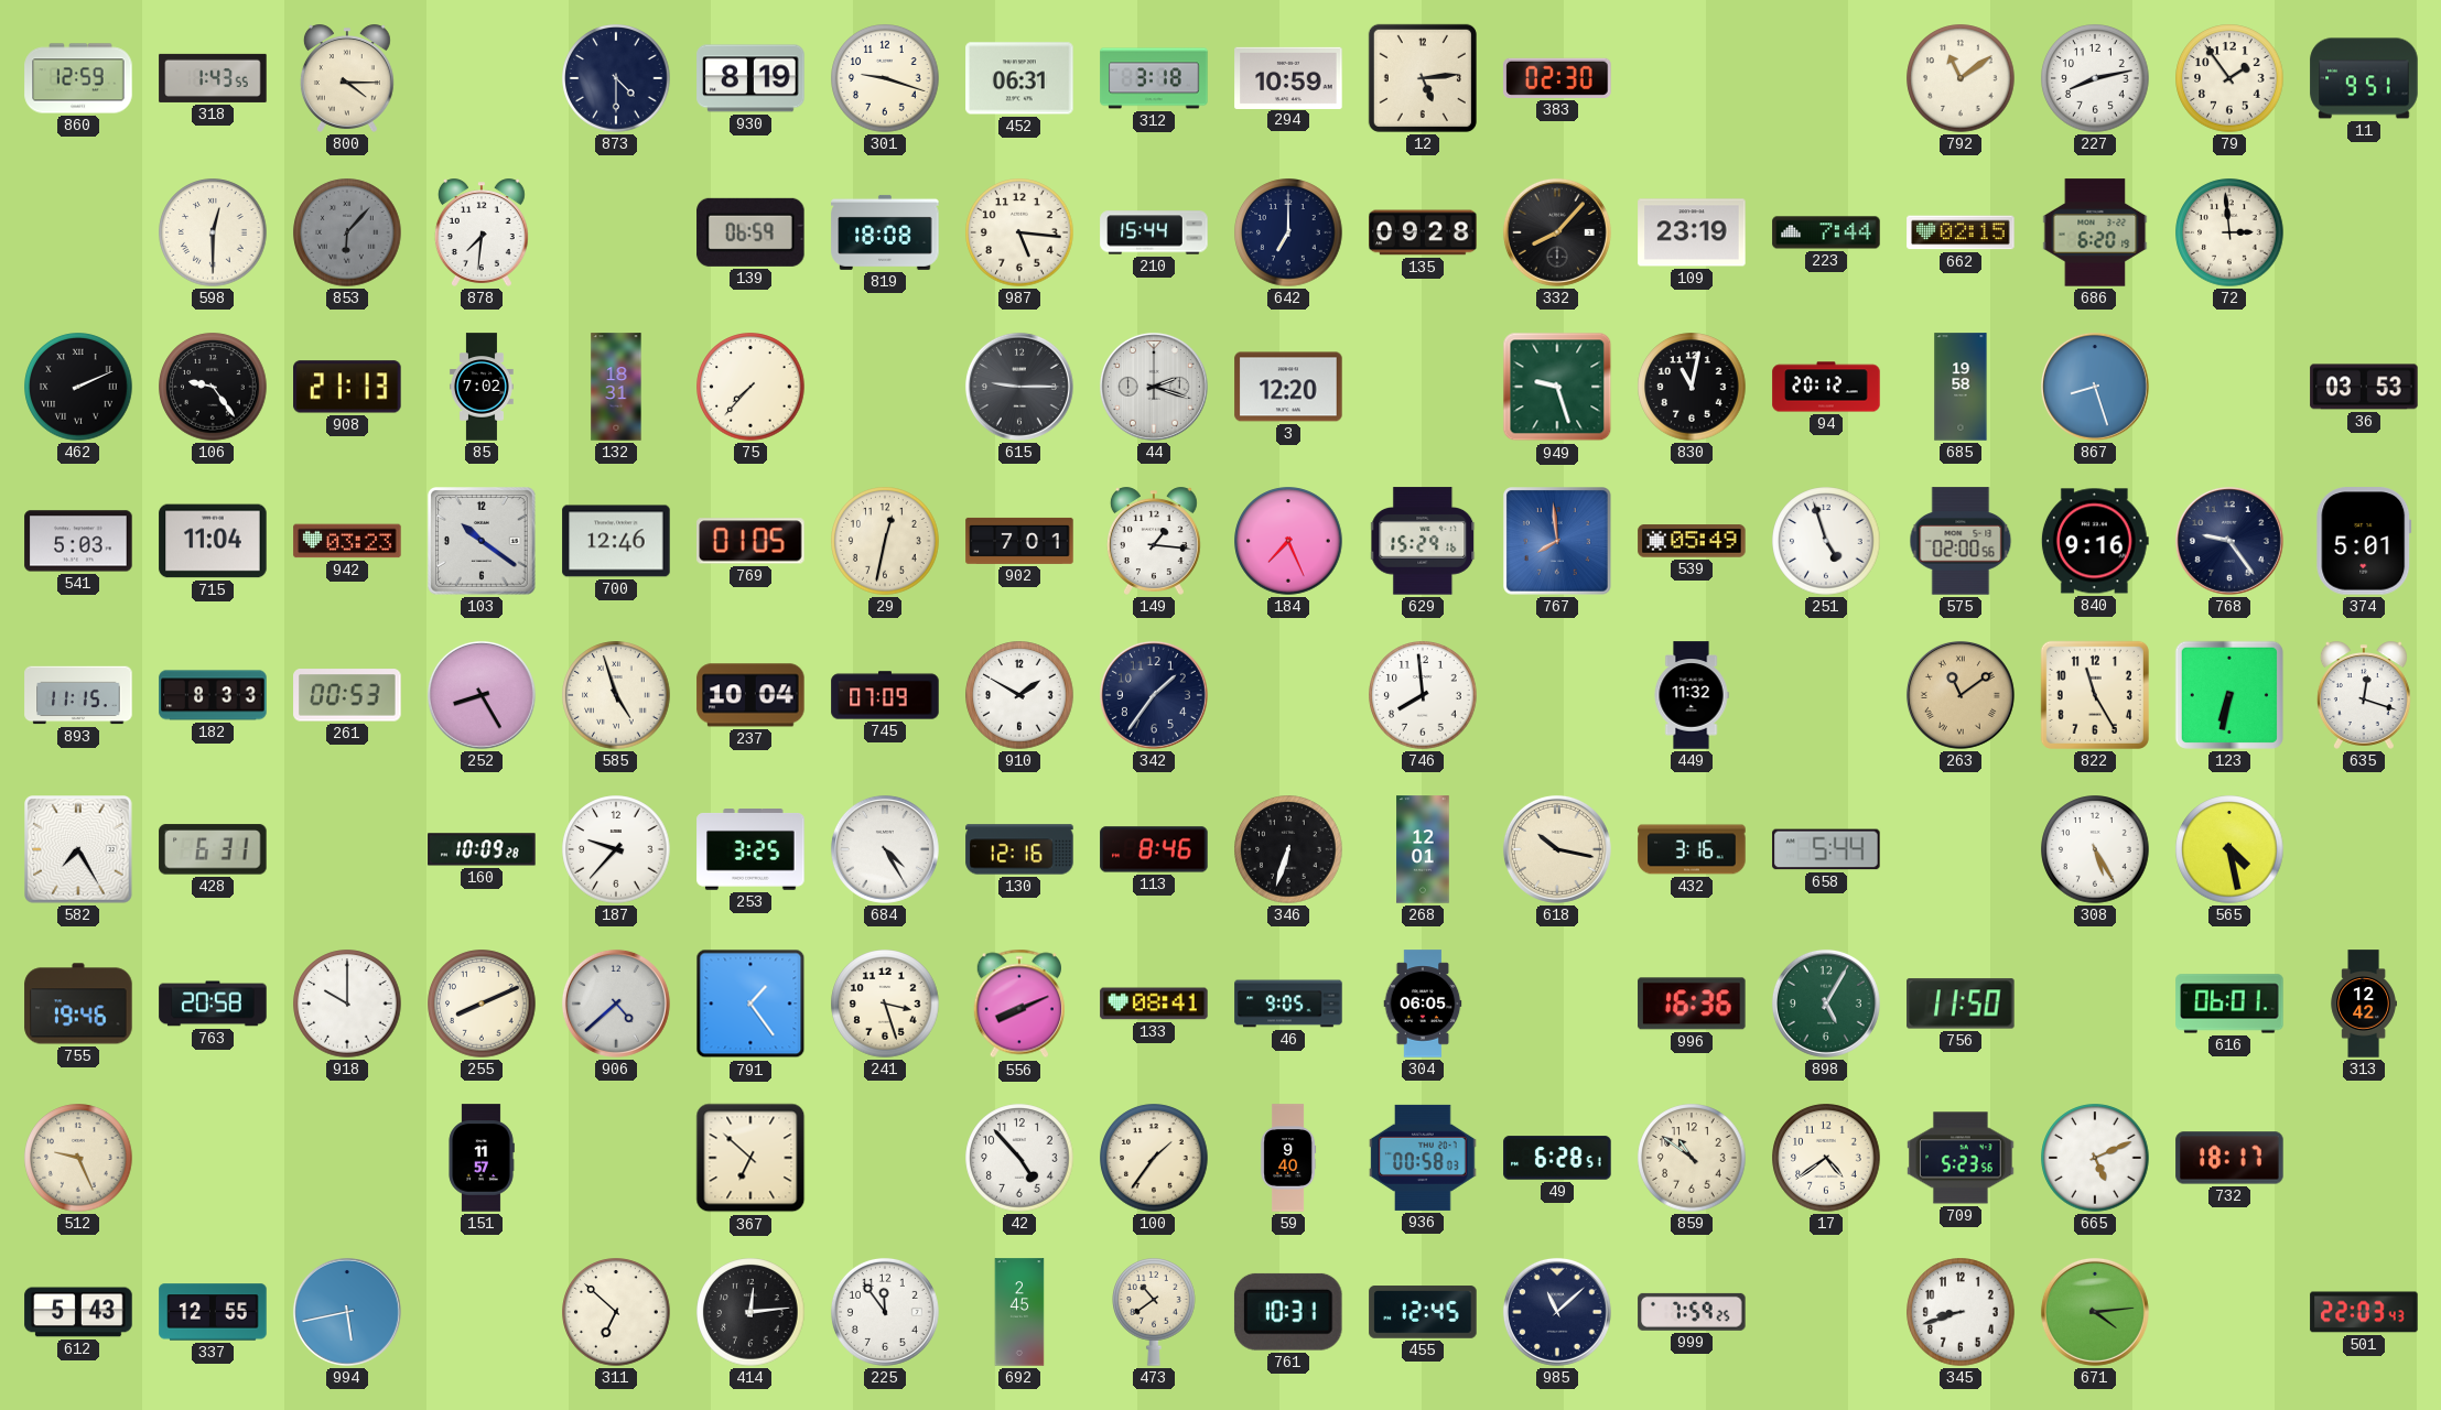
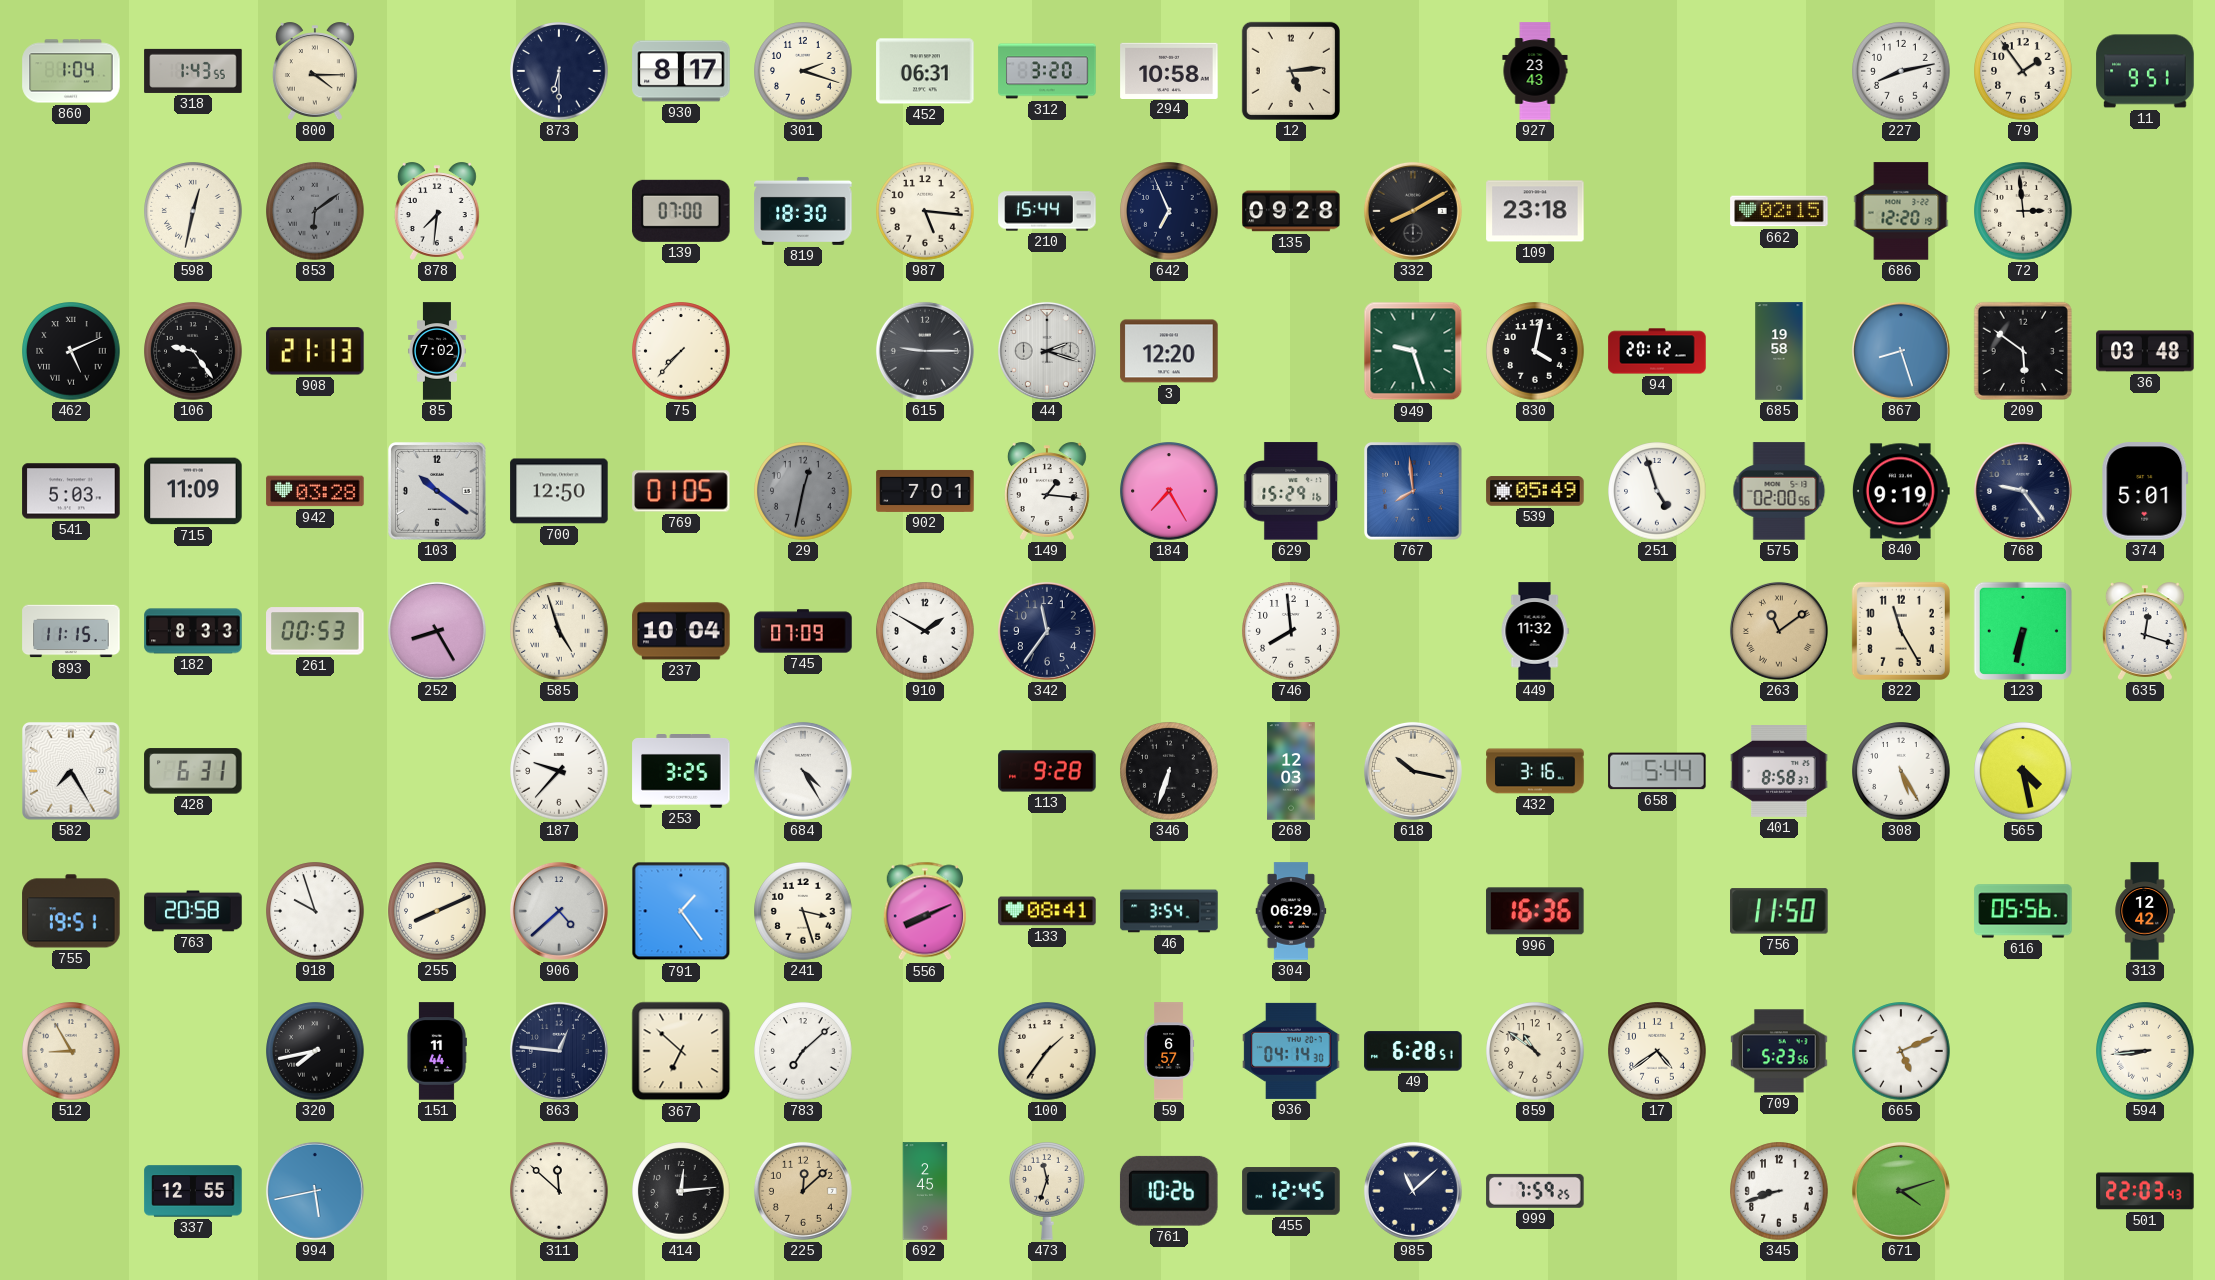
860: 12:59 -> 1:04 (71, 71)
873: 4:30 -> 6:30 (559, 71)
930: 8:19 -> 8:17 (681, 71)
301: 9:18 -> 2:18 (803, 71)
312: 3:18 -> 3:20 (1047, 71)
294: 10:59 -> 10:58 (1169, 70)
383: 02:30 -> none (1557, 78)
927: none -> 23:43 (1535, 71)
792: 11:09 -> none (1961, 78)
598: 12:30 -> 12:32 (193, 211)
853: 6:07 -> 6:09 (315, 211)
139: 06:59 -> 07:00 (681, 211)
819: 18:08 -> 18:30 (803, 211)
642: 7:00 -> 6:56 (1169, 211)
332: 8:07 -> 8:10 (1413, 211)
109: 23:19 -> 23:18 (1535, 211)
223: 7:44 -> none (1826, 232)
686: 6:20 -> 12:20 (1901, 211)
462: 2:11 -> 5:11 (71, 351)
132: 18:31 -> none (616, 387)
830: 11:02 -> 4:02 (1535, 351)
209: none -> 5:51 (2023, 351)
36: 03:53 -> 03:48 (2145, 351)
715: 11:04 -> 11:09 (193, 491)
942: 03:23 -> 03:28 (315, 491)
700: 12:46 -> 12:50 (559, 491)
29 dial: cream -> grey (803, 491)
184: 7:26 -> 7:25 (1169, 491)
840: 9:16 -> 9:19 (1901, 491)
342: 1:36 -> 11:36 (1047, 631)
160: 10:09 -> none (482, 849)
130: 12:16 -> none (1019, 849)
113: 8:46 -> 9:28 (1047, 771)
268: 12:01 -> 12:03 (1291, 771)
401: none -> 8:58 (1779, 772)
755: 19:46 -> 19:51 (71, 911)
918: 10:00 -> 9:57 (315, 911)
46: 9:05 -> 3:54 (1169, 911)
304: 06:05 -> 06:29 (1291, 911)
898: 5:05 -> none (1826, 1004)
616: 06:01 -> 05:56 (2023, 911)
512: 9:26 -> 8:55 (71, 1051)
320: none -> 7:43 (315, 1051)
151: 11:57 -> 11:44 (437, 1051)
863: none -> 12:46 (559, 1051)
783: none -> 7:08 (803, 1051)
42: 4:53 -> none (1019, 1158)
59: 9:40 -> 6:57 (1169, 1051)
936: 00:58 -> 04:14 (1291, 1051)
732: 18:17 -> none (2229, 1158)
594: none -> 8:44 (2145, 1051)
612: 5:43 -> none (78, 1312)
311: 6:52 -> 11:52 (559, 1191)
225: 11:54 -> 12:08 (803, 1191)
225 dial: white -> champagne (803, 1191)
473: 10:39 -> 11:33 (1047, 1192)
761: 10:31 -> 10:26 (1169, 1191)
671: 4:14 -> 4:12 (1901, 1191)
